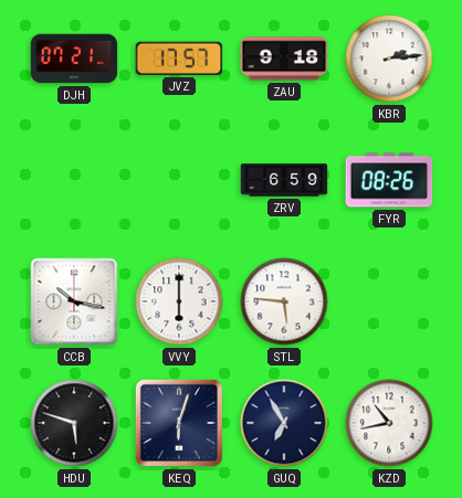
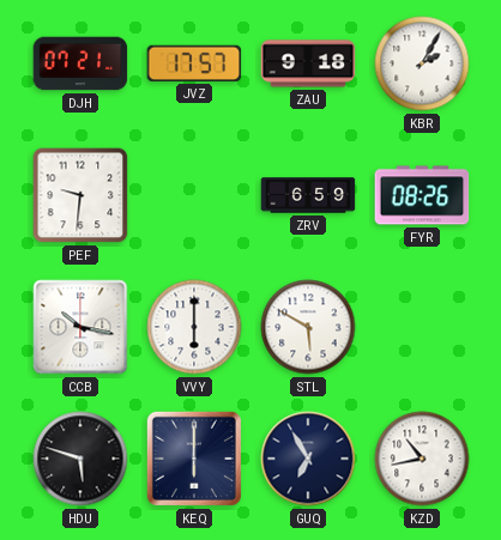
KBR: 2:14 -> 2:05 (422, 63)
PEF: none -> 9:31 (80, 195)
STL: 5:46 -> 5:50 (308, 327)
KEQ: 6:03 -> 6:00 (194, 459)
